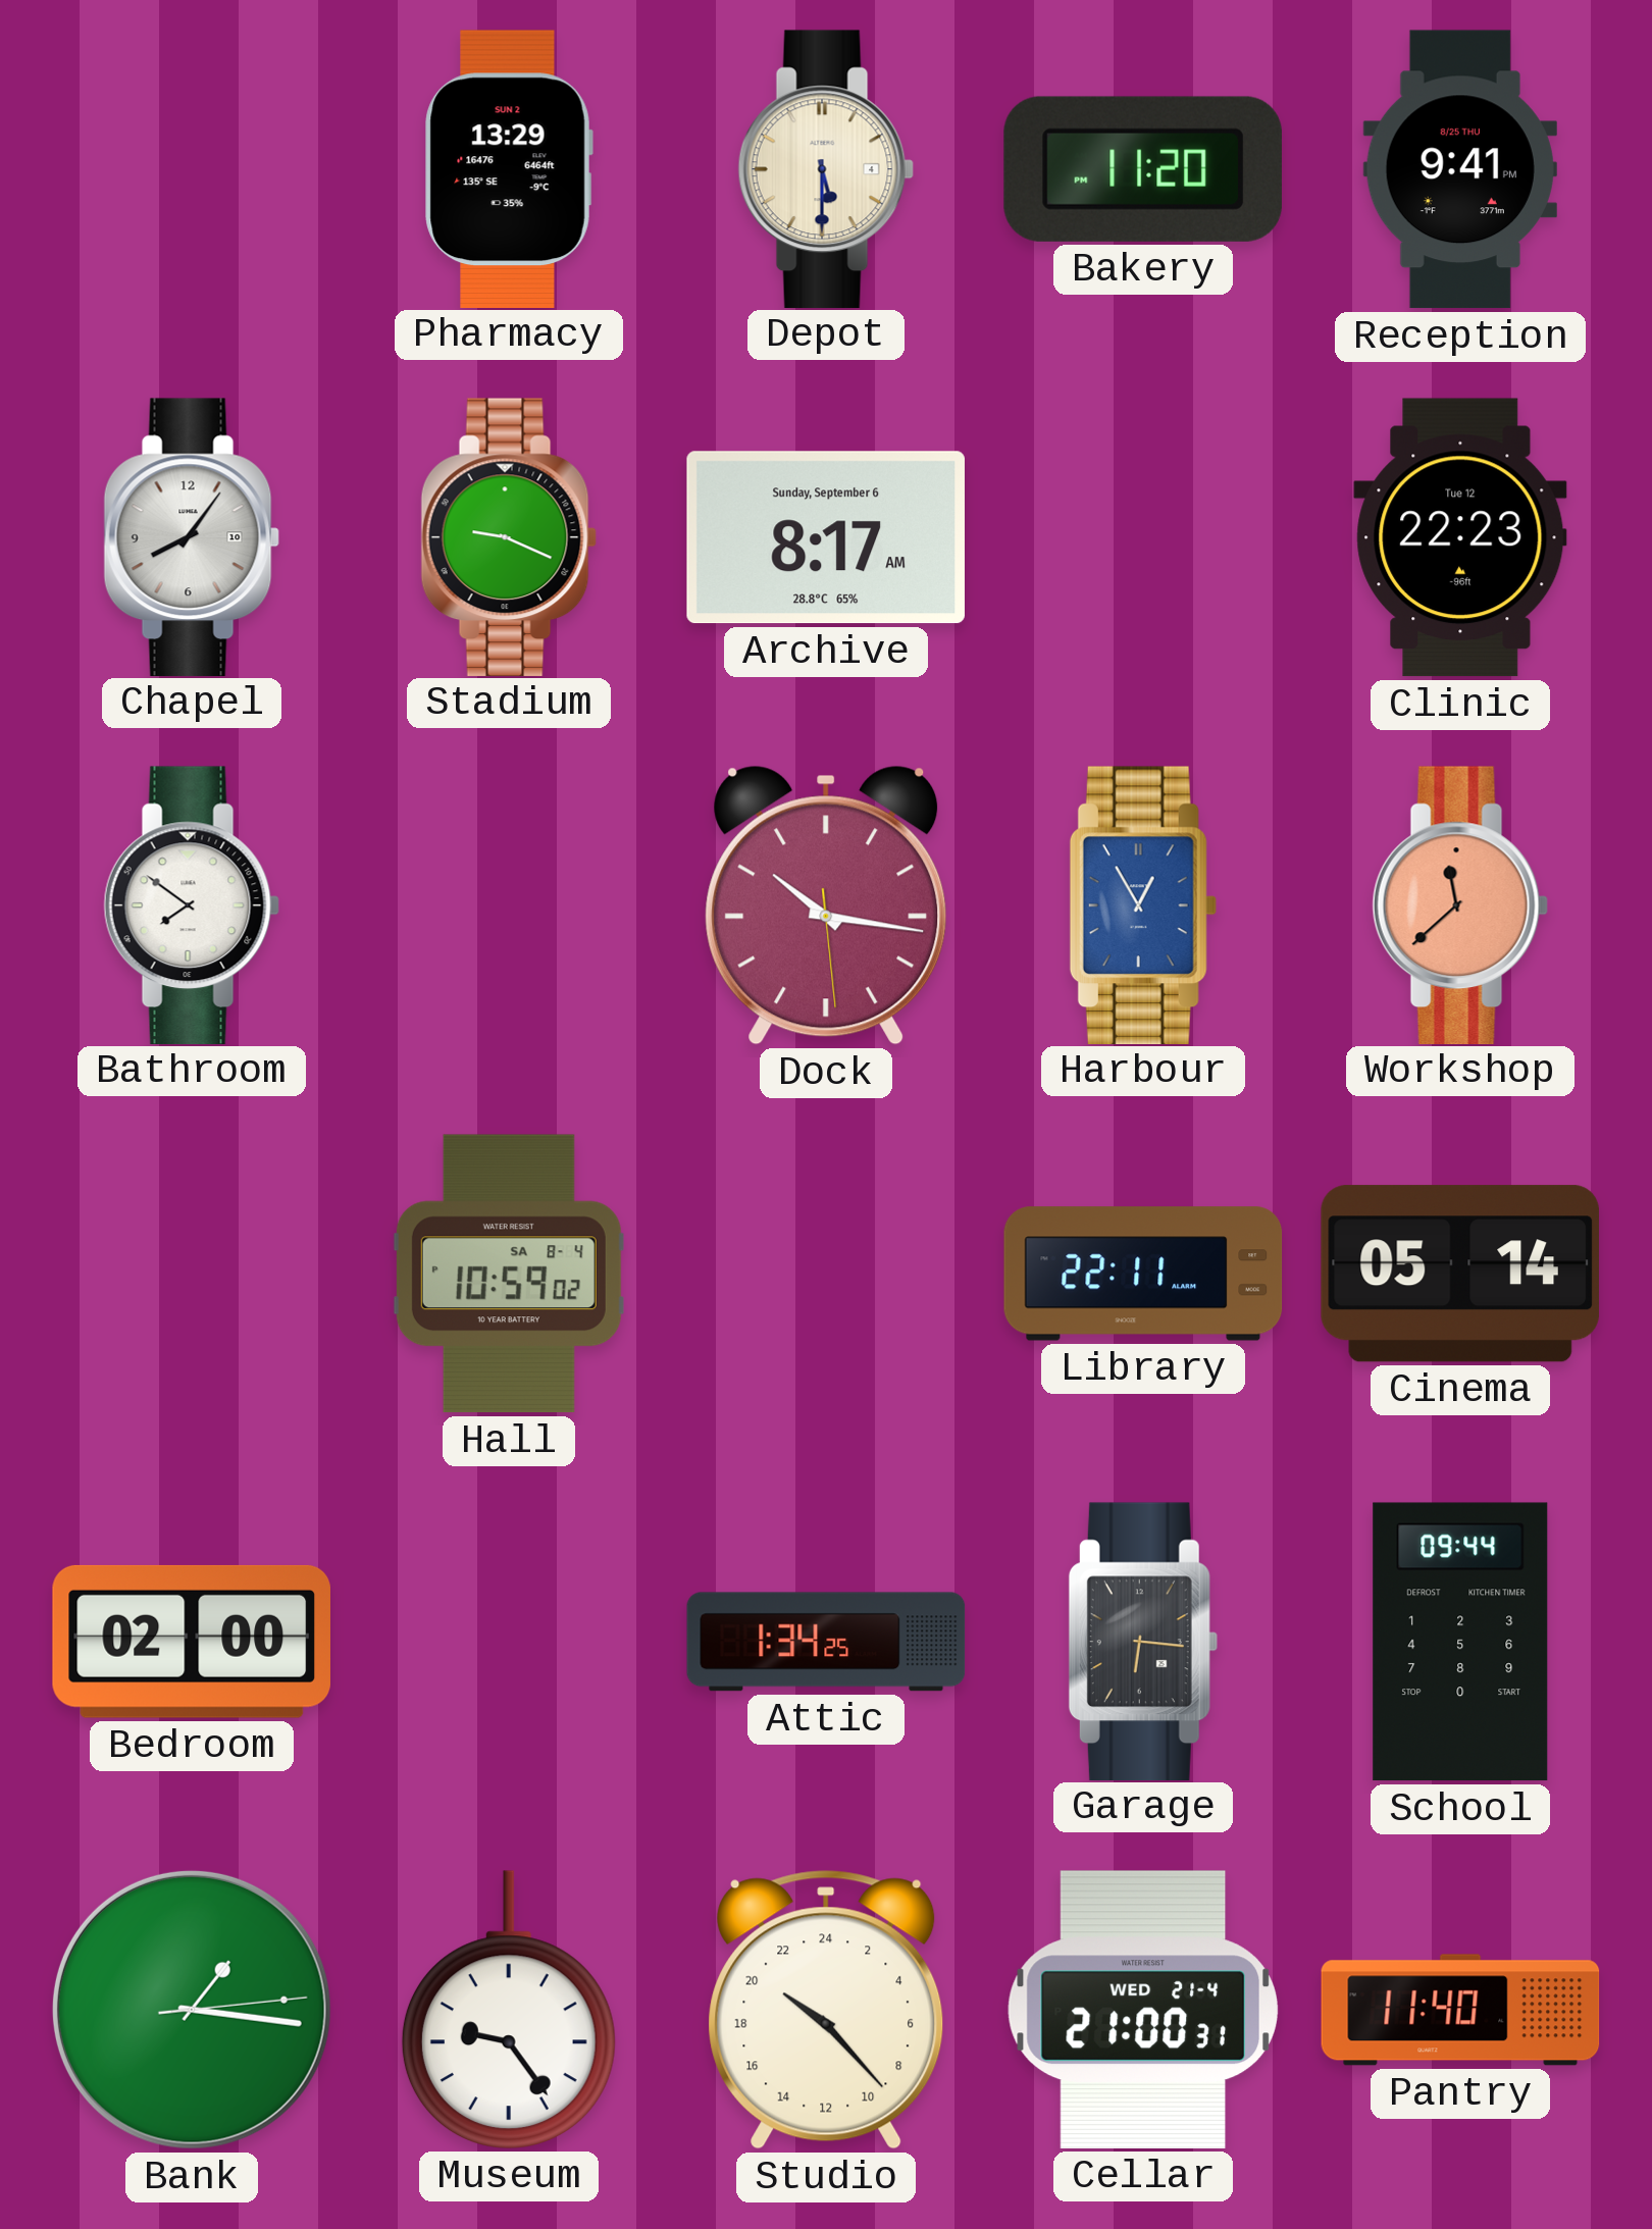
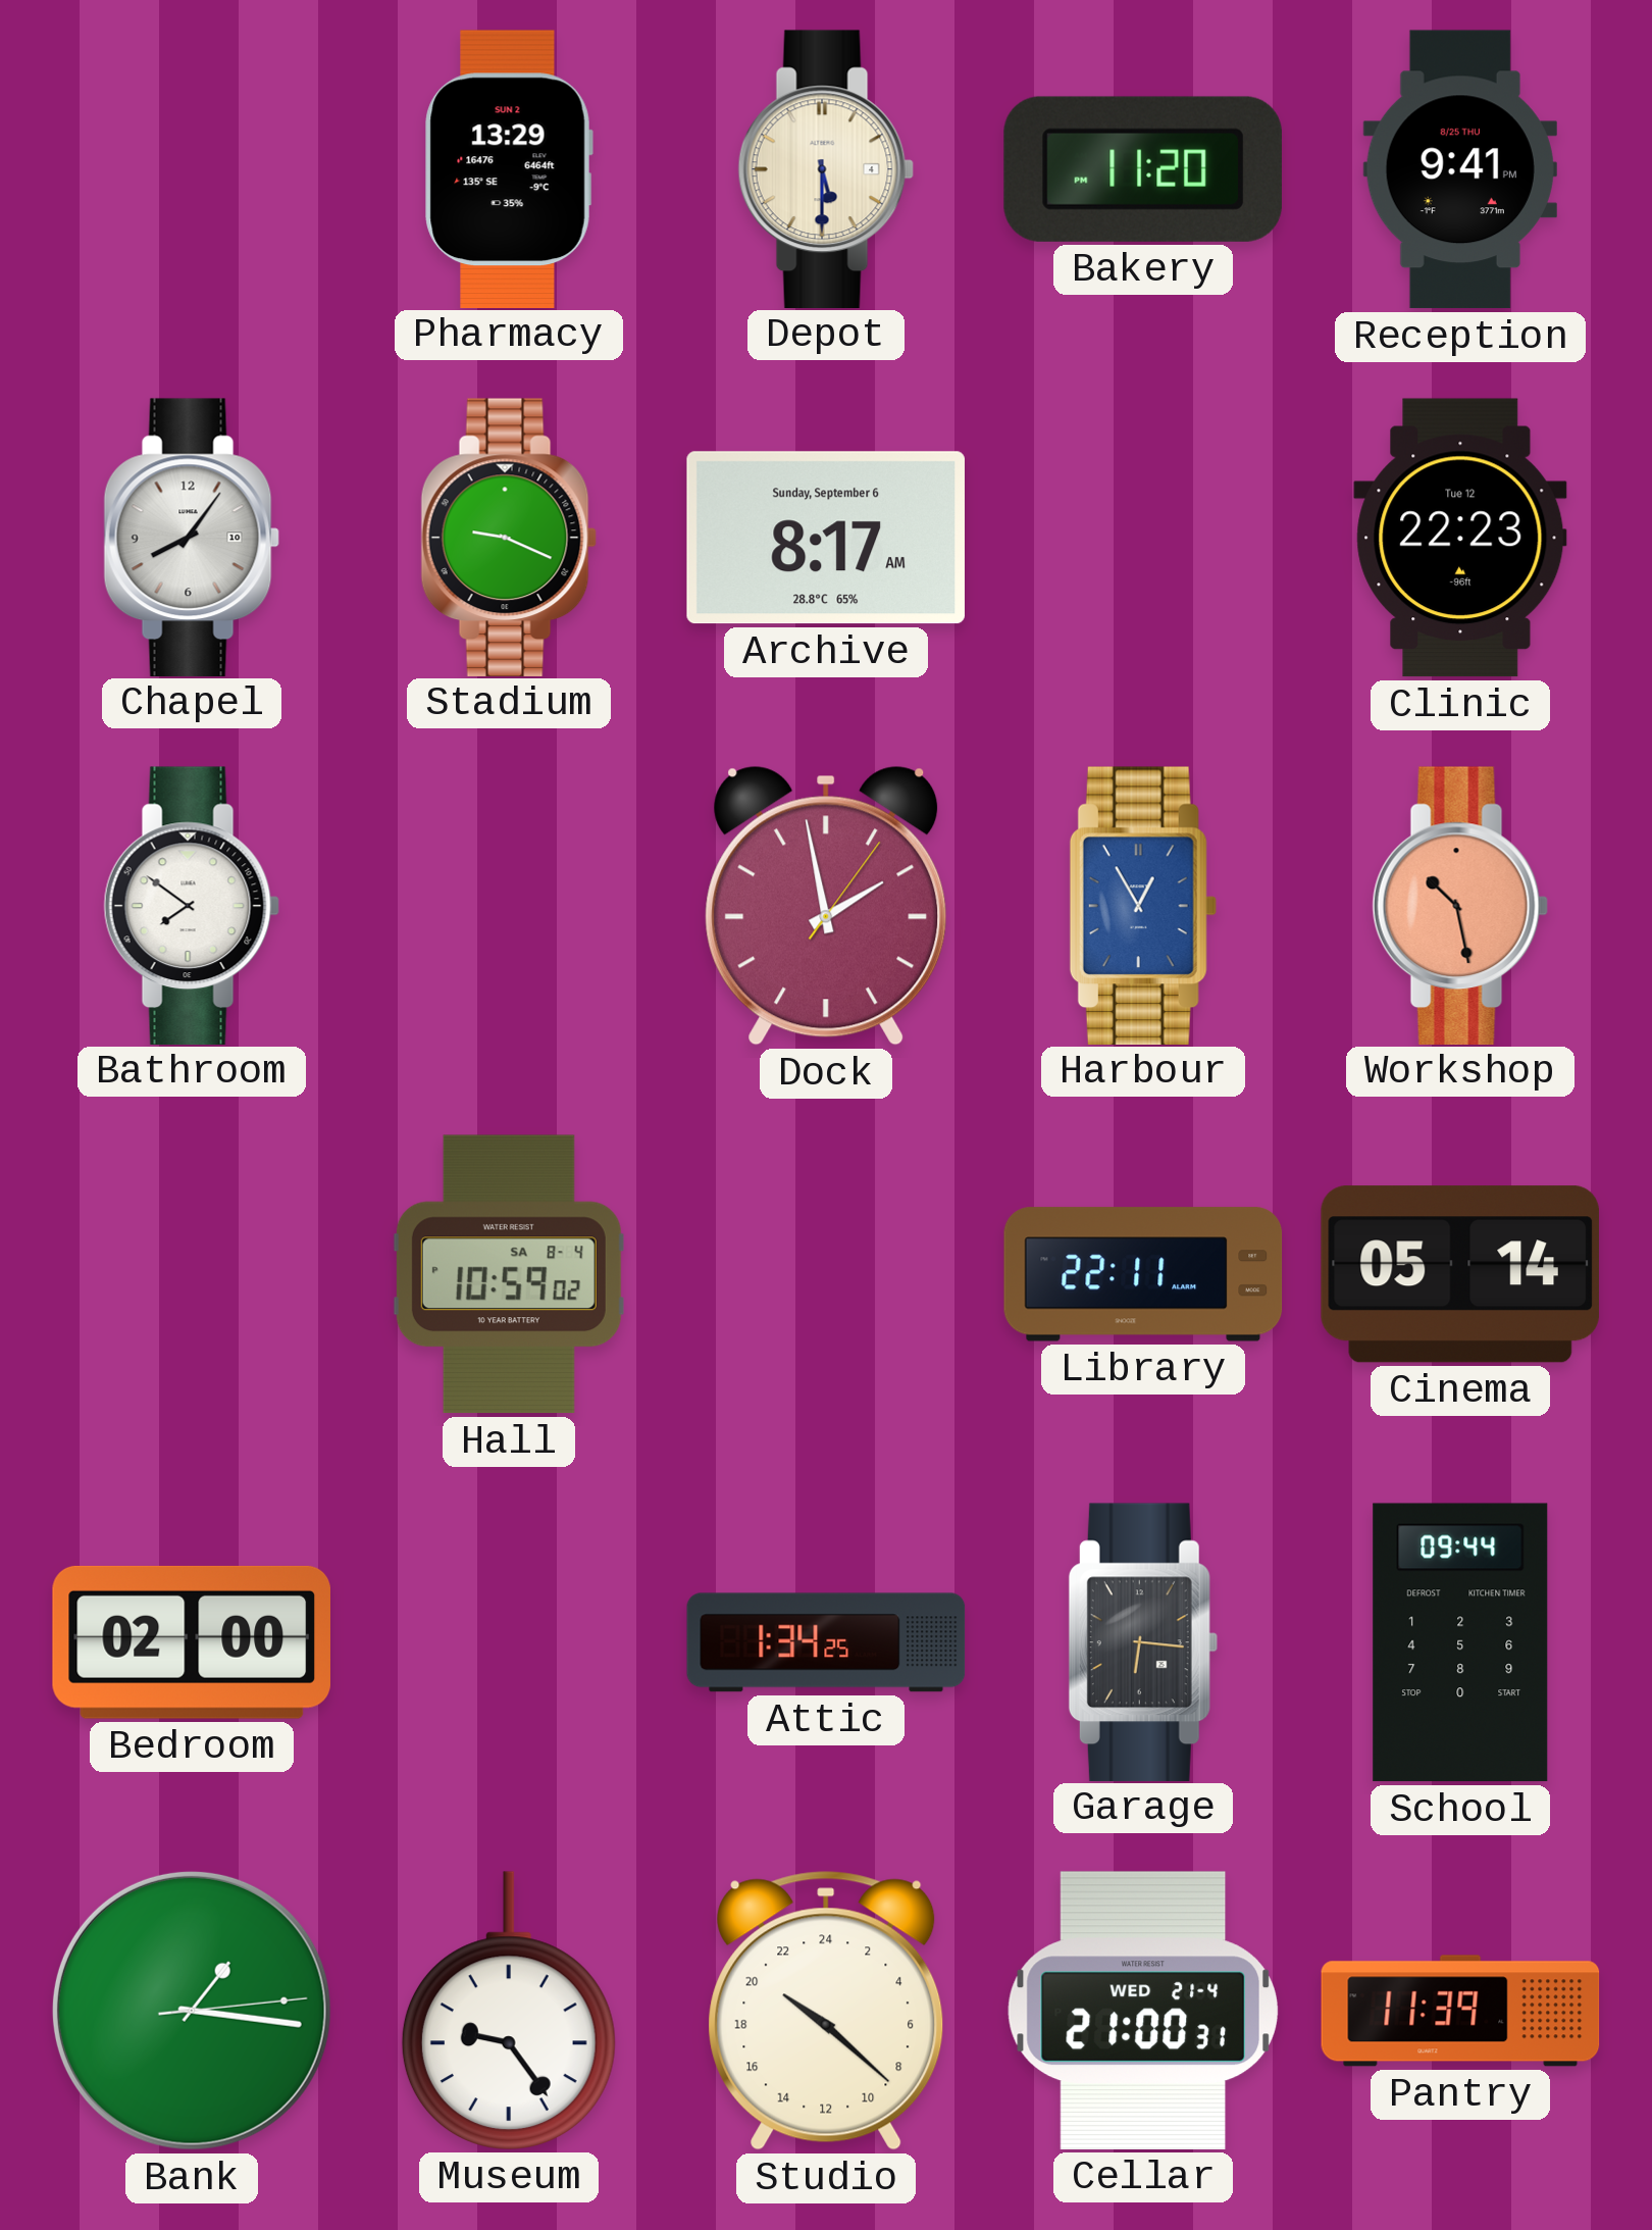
Dock: 10:16 -> 1:58 (826, 906)
Workshop: 11:38 -> 10:28 (1460, 905)
Studio: 20:23 -> 20:22 (826, 2011)
Pantry: 11:40 -> 11:39 (1460, 2011)
